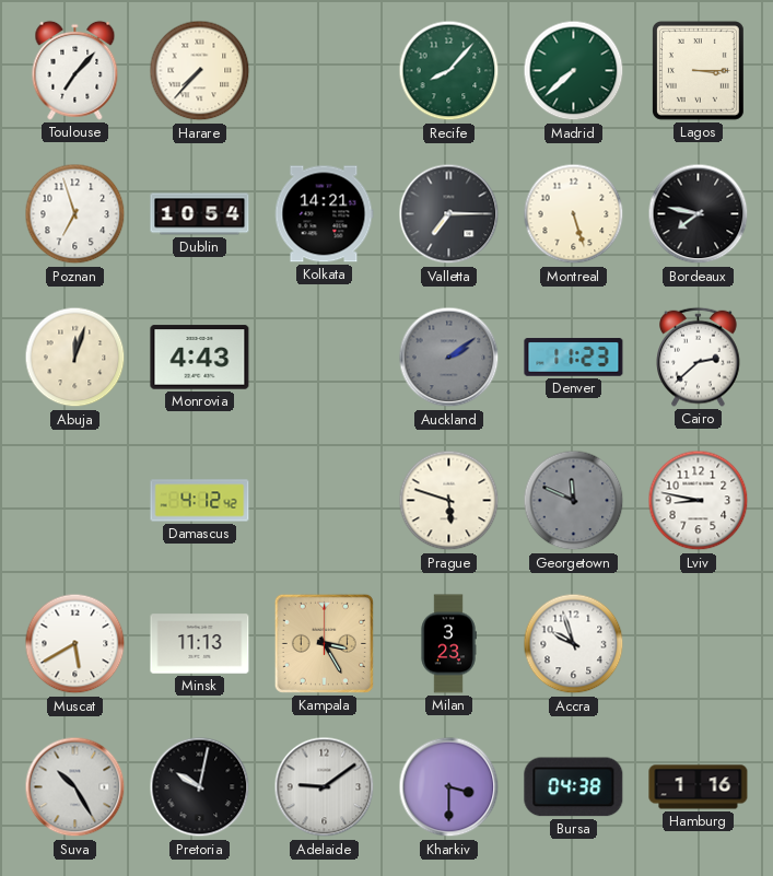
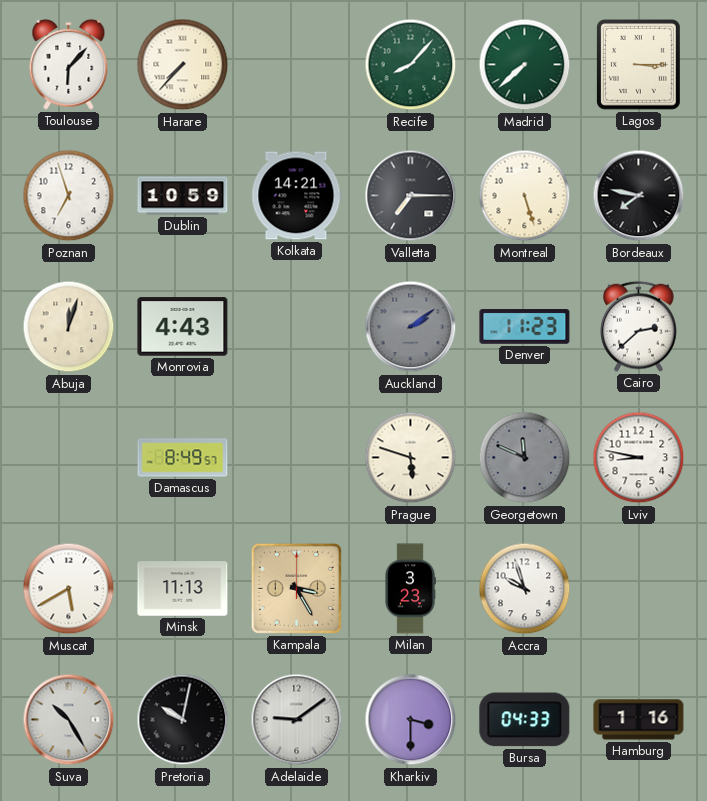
Toulouse: 7:07 -> 6:07 (69, 64)
Dublin: 10:54 -> 10:59 (183, 196)
Damascus: 4:12 -> 8:49 (183, 458)
Bursa: 04:38 -> 04:33 (525, 720)
